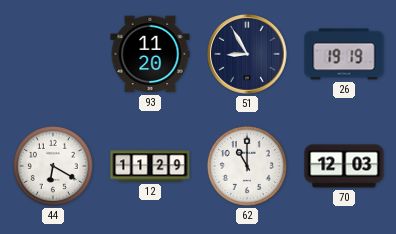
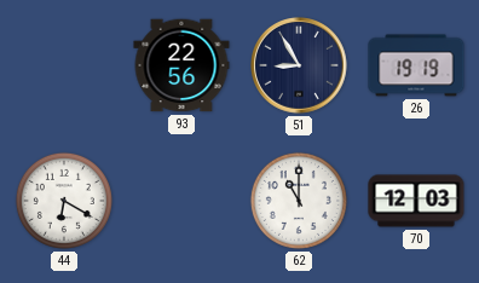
93: 11:20 -> 22:56 (181, 65)
12: 11:29 -> none (150, 166)
